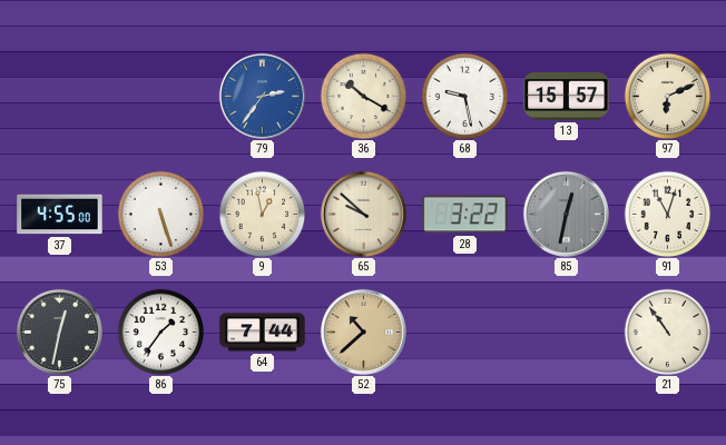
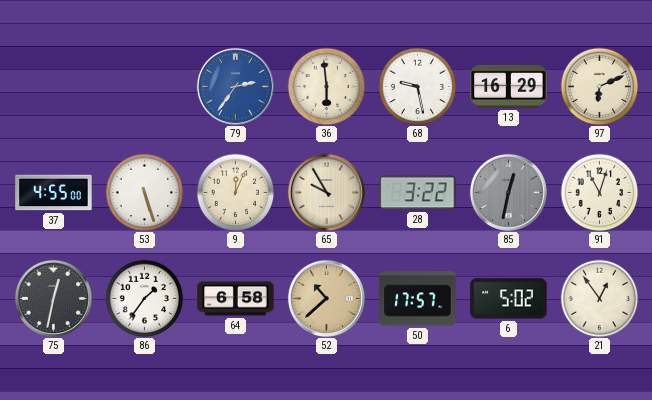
36: 10:20 -> 5:59 (326, 86)
13: 15:57 -> 16:29 (509, 86)
9: 12:58 -> 12:04 (235, 192)
65: 9:52 -> 9:55 (326, 192)
64: 7:44 -> 6:58 (236, 299)
50: none -> 17:57 (418, 299)
6: none -> 5:02 (509, 299)
21: 10:54 -> 12:54 (599, 298)
